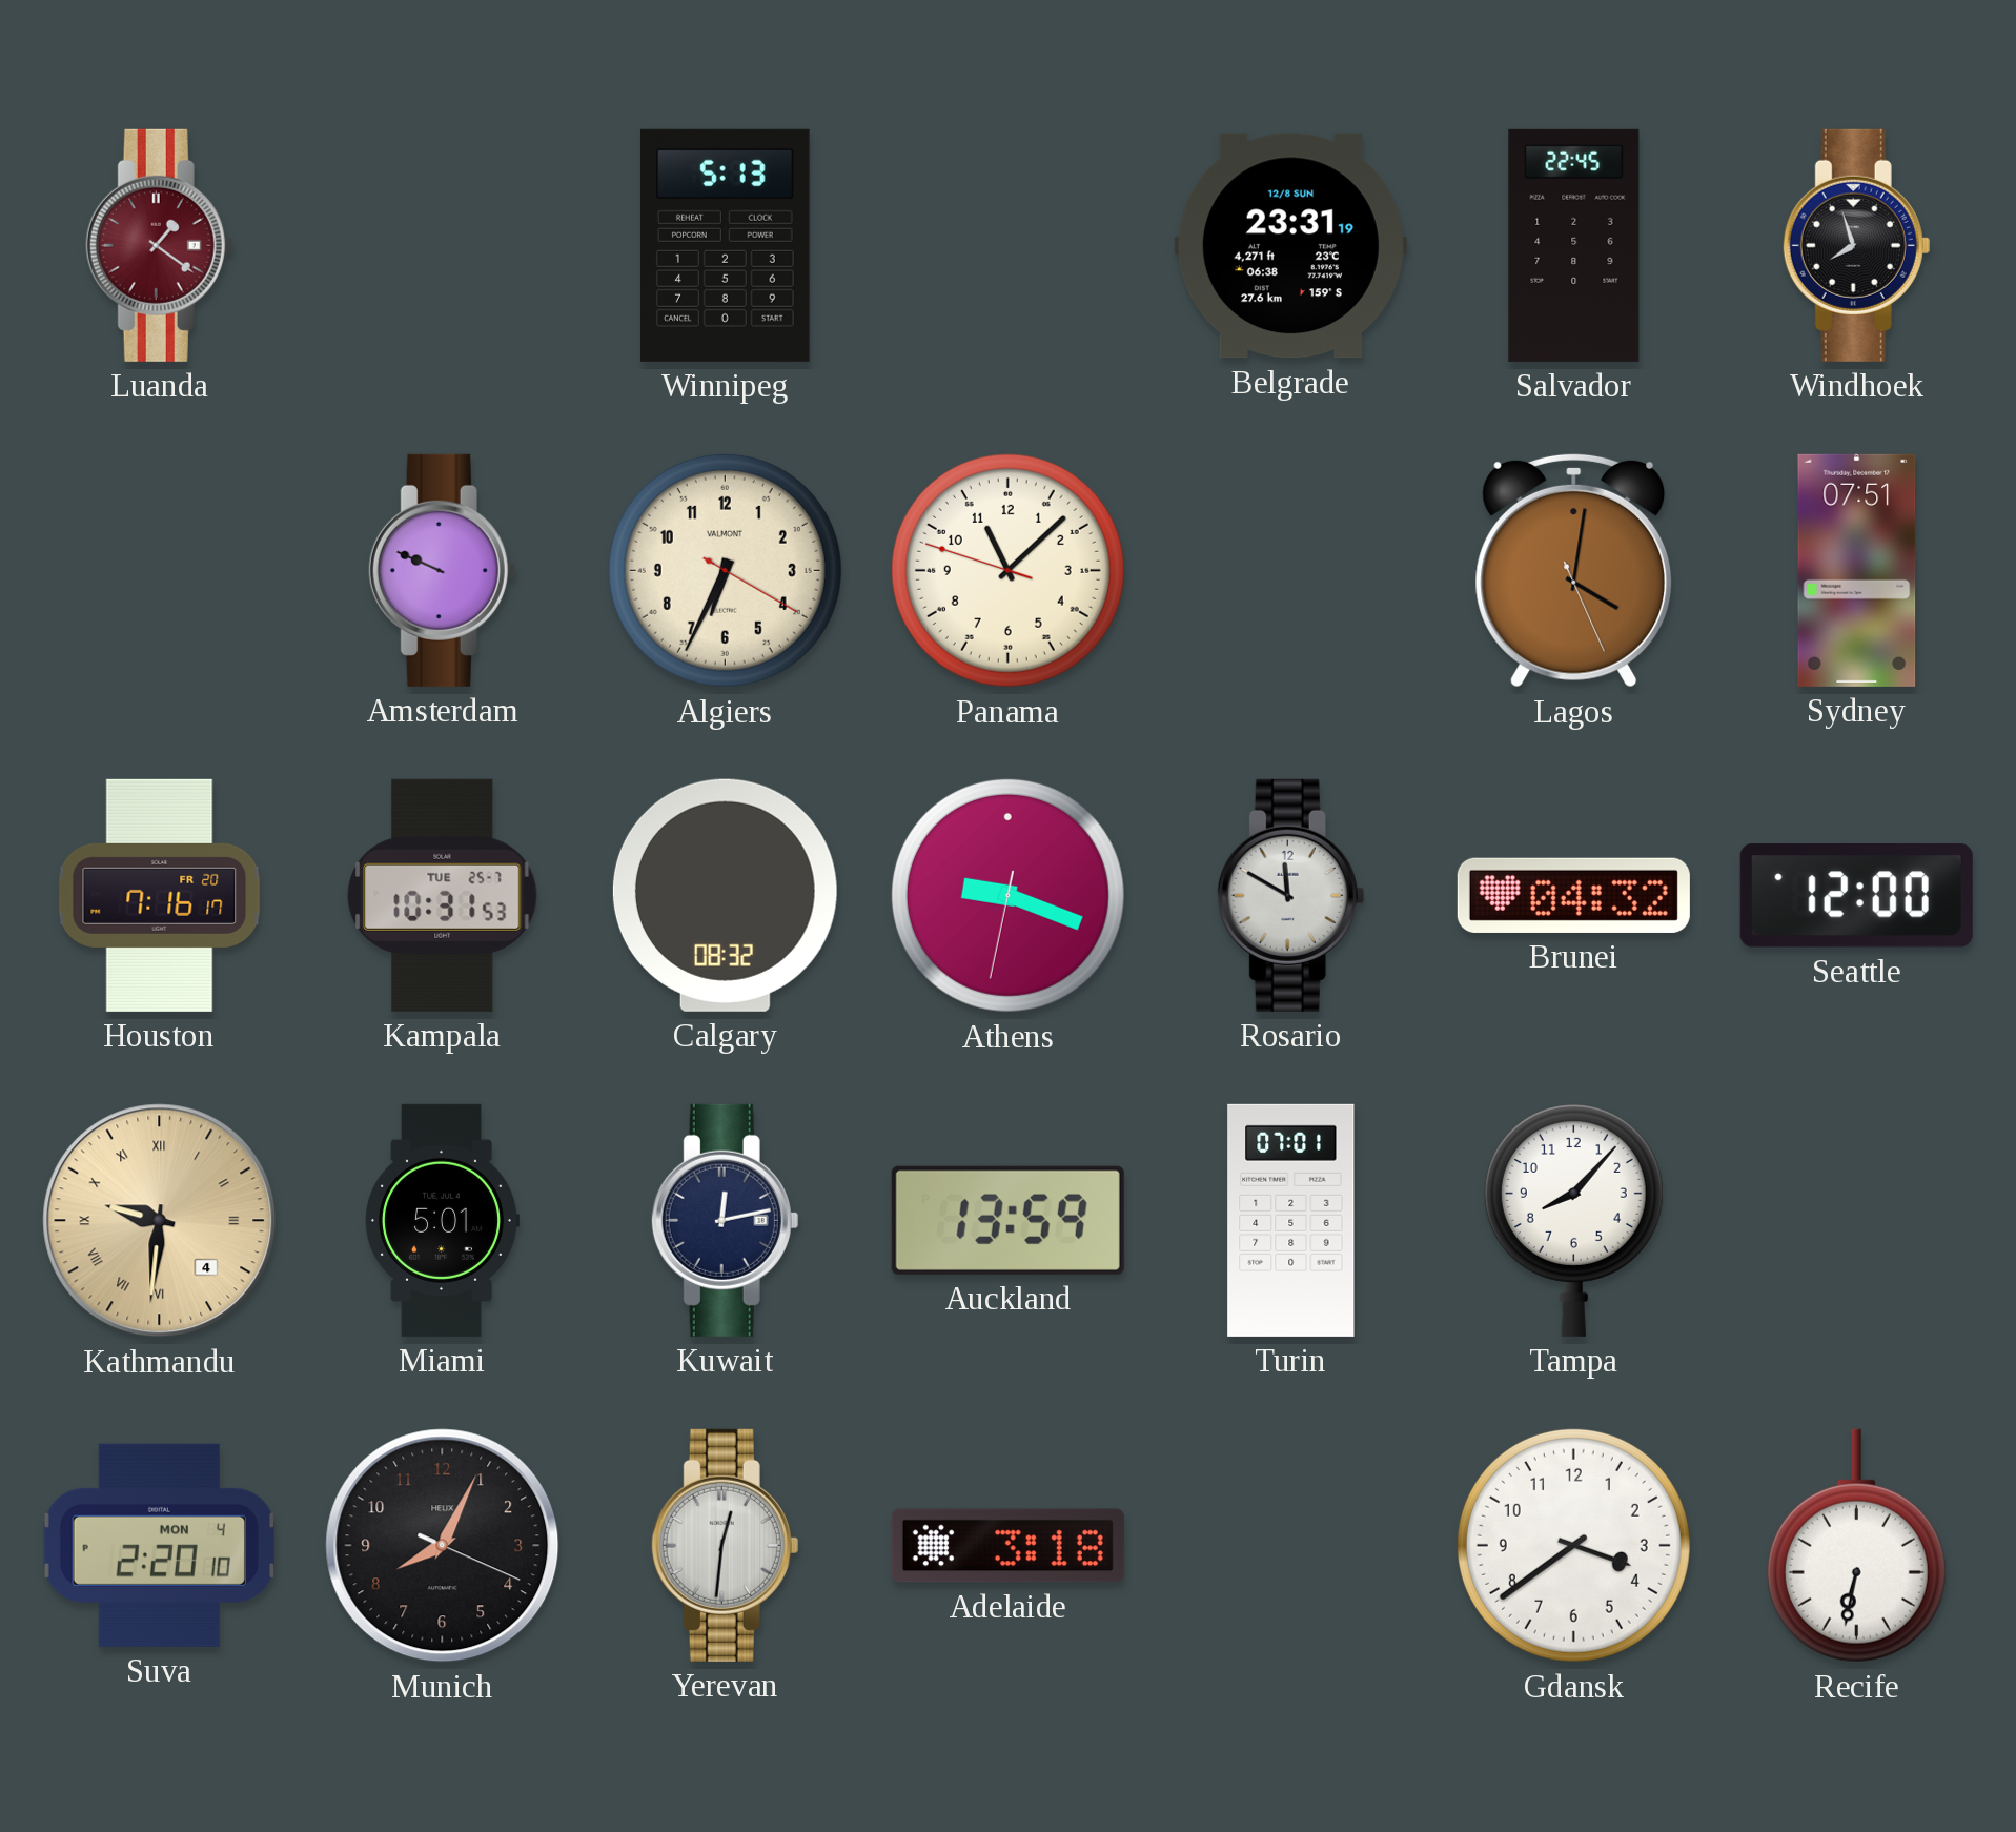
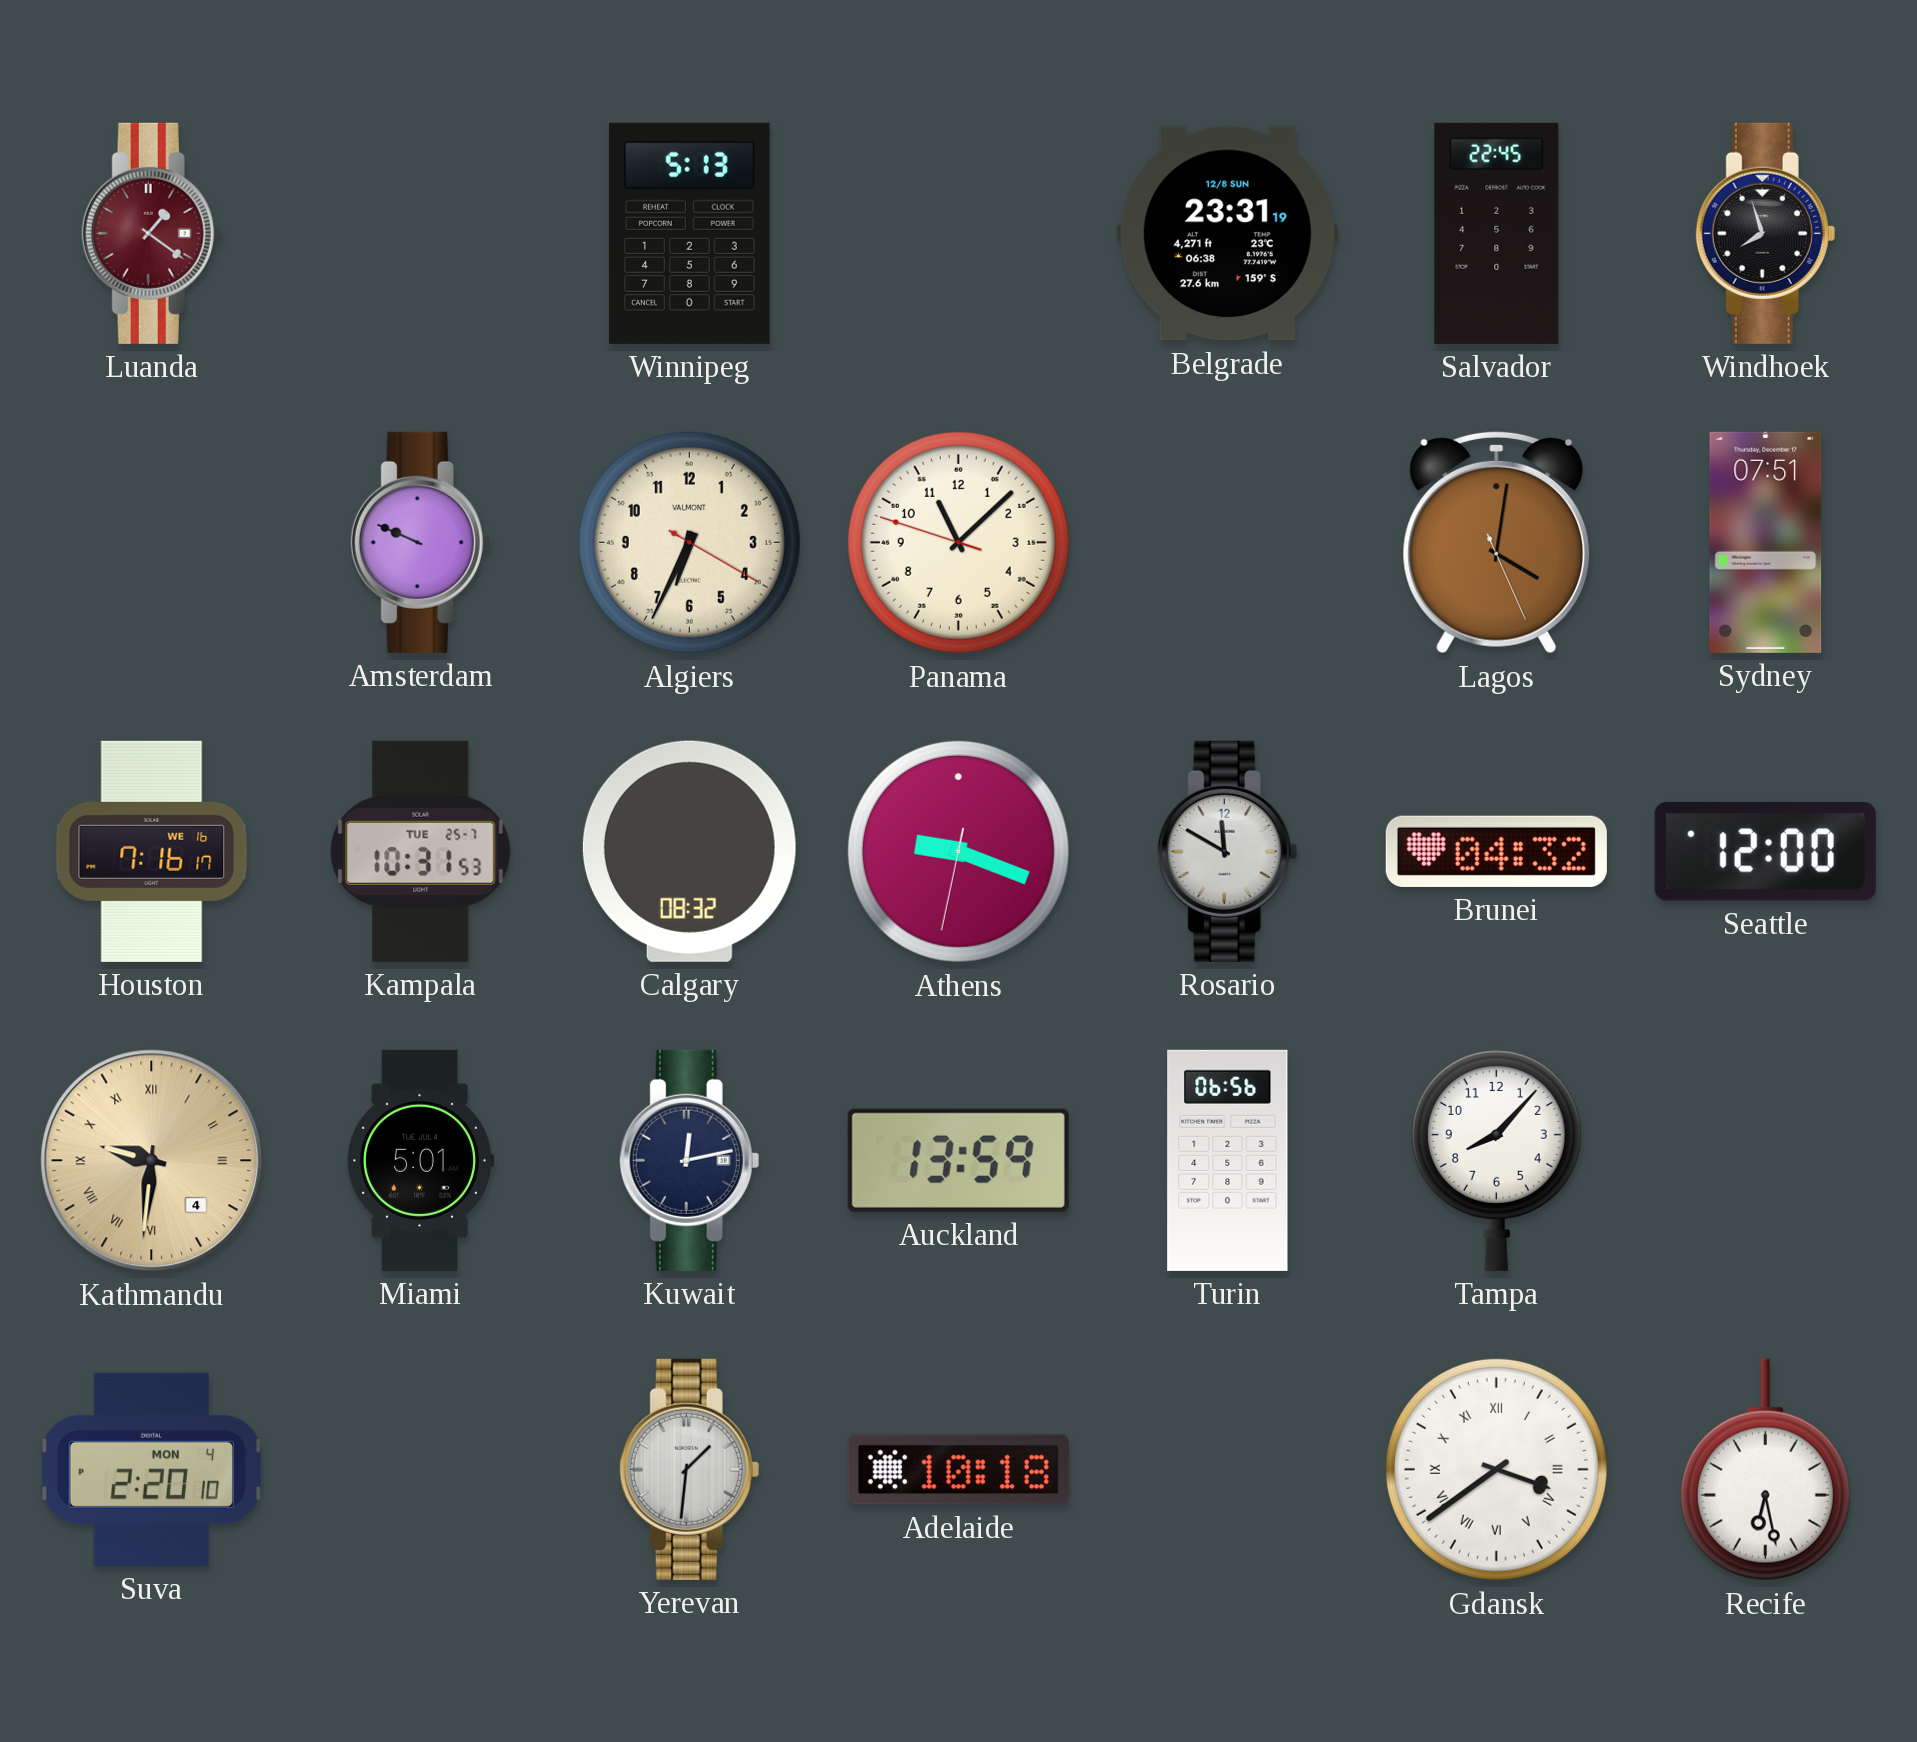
Houston date: FR 20 -> WE 16 (152, 851)
Turin: 07:01 -> 06:56 (1228, 1160)
Munich: 8:04 -> none (443, 1546)
Yerevan: 12:31 -> 1:31 (690, 1469)
Adelaide: 3:18 -> 10:18 (958, 1470)
Gdansk numerals: Arabic -> Roman (1496, 1469)
Recife: 6:32 -> 6:28 (1765, 1470)
